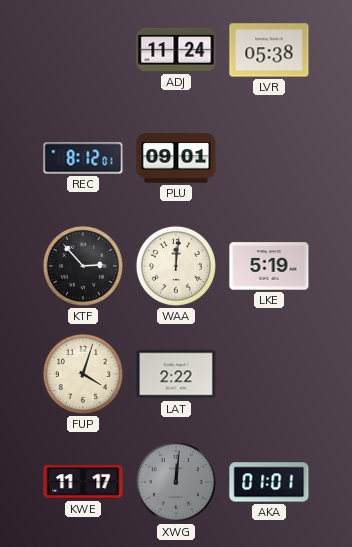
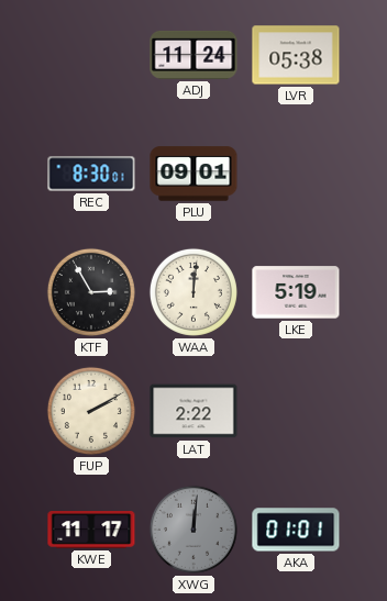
REC: 8:12 -> 8:30 (91, 174)
KTF: 2:53 -> 2:55 (91, 292)
FUP: 4:03 -> 2:10 (91, 411)
